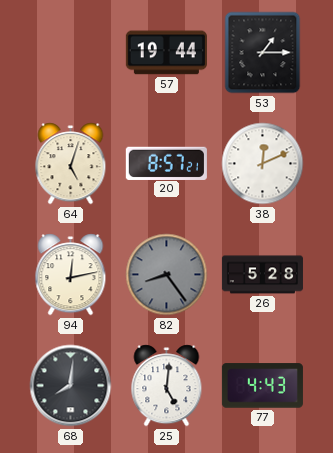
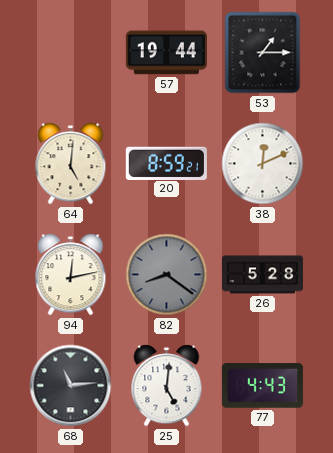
64: 5:03 -> 5:01 (71, 164)
20: 8:57 -> 8:59 (166, 163)
82: 8:24 -> 8:21 (167, 275)
68: 8:01 -> 11:14 (71, 386)
